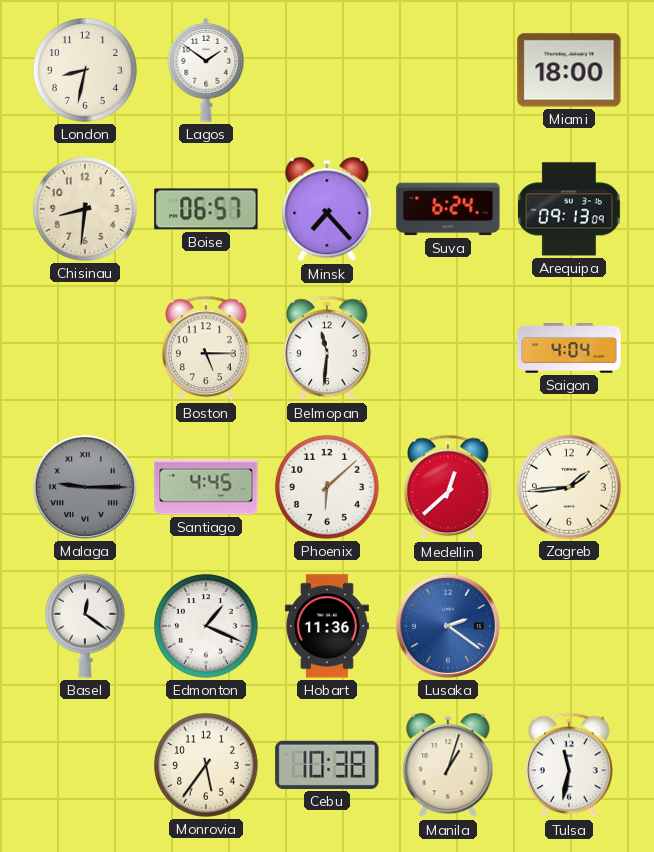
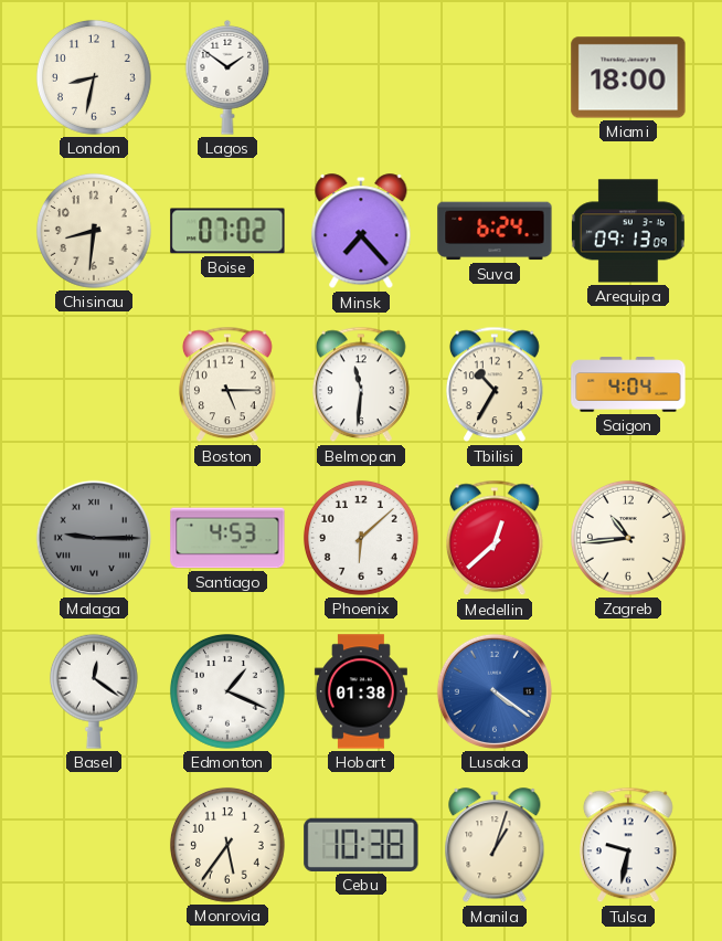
Boise: 06:57 -> 07:02 (227, 231)
Tbilisi: none -> 10:35 (496, 384)
Santiago: 4:45 -> 4:53 (227, 538)
Zagreb: 1:44 -> 10:44 (628, 538)
Hobart: 11:36 -> 01:38 (361, 691)
Lusaka: 2:21 -> 4:21 (495, 691)
Tulsa: 11:32 -> 9:32 (629, 845)
